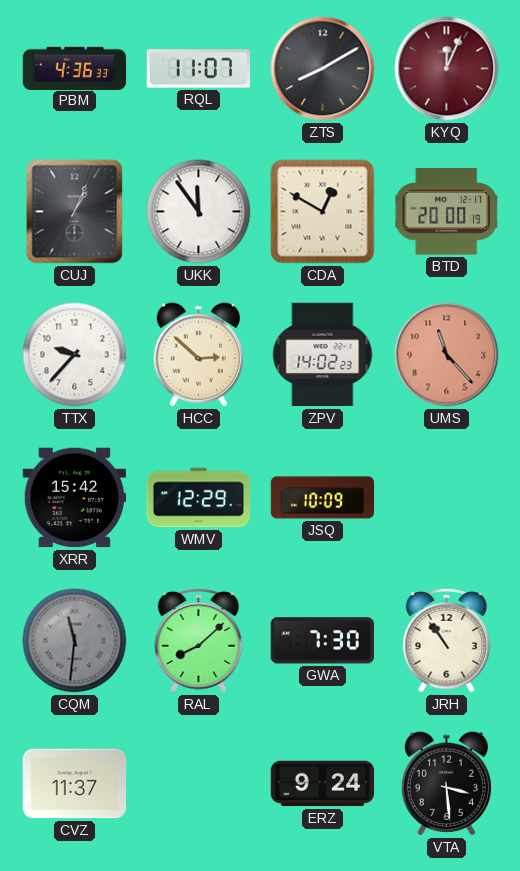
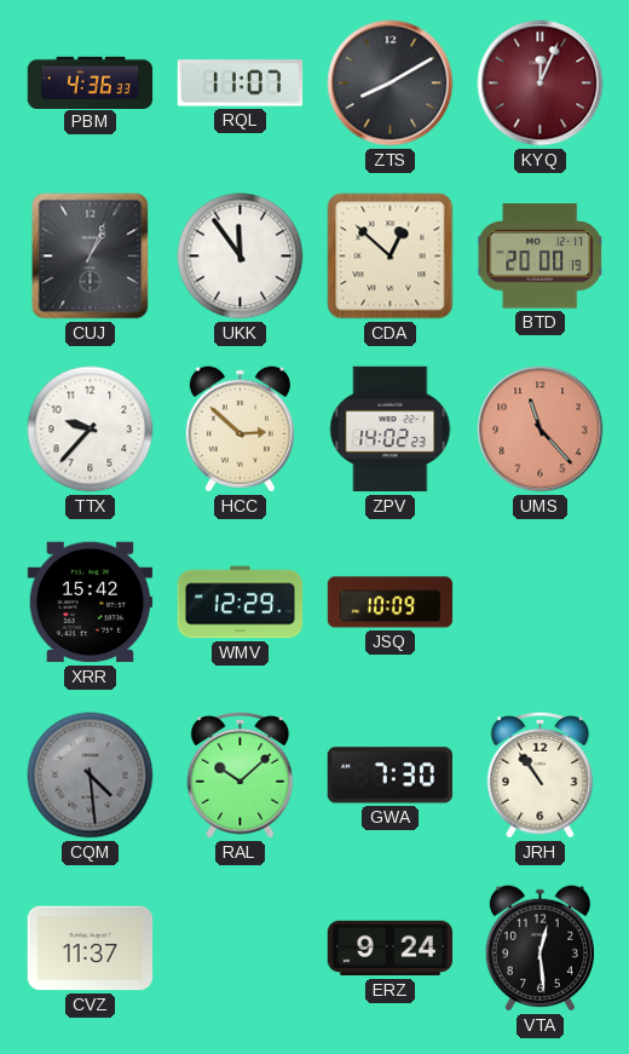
CDA: 12:50 -> 12:52 (391, 257)
CQM: 11:31 -> 4:29 (91, 776)
RAL: 8:08 -> 10:08 (241, 774)
VTA: 3:29 -> 12:29 (539, 949)
